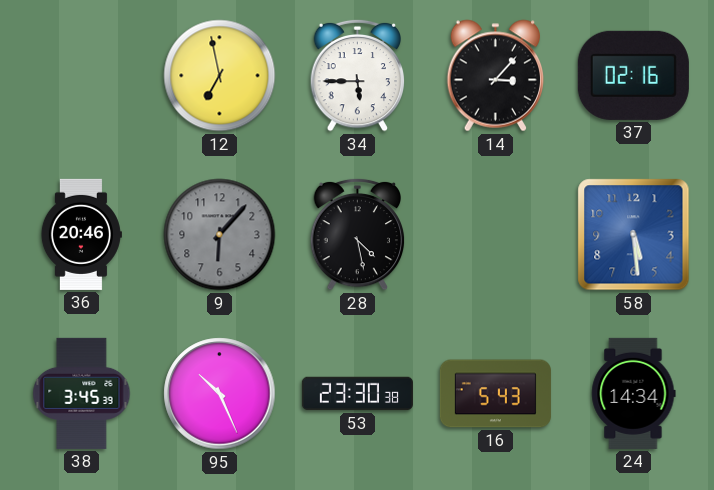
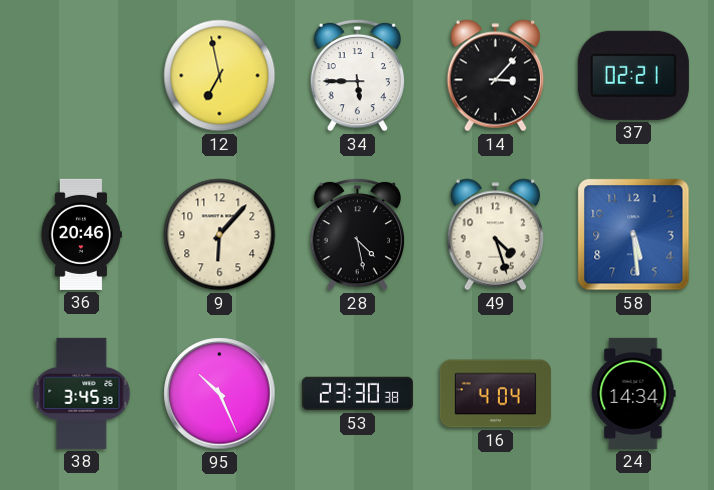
37: 02:16 -> 02:21 (633, 75)
9 dial: grey -> cream (220, 235)
49: none -> 4:27 (496, 235)
16: 5:43 -> 4:04 (495, 394)
